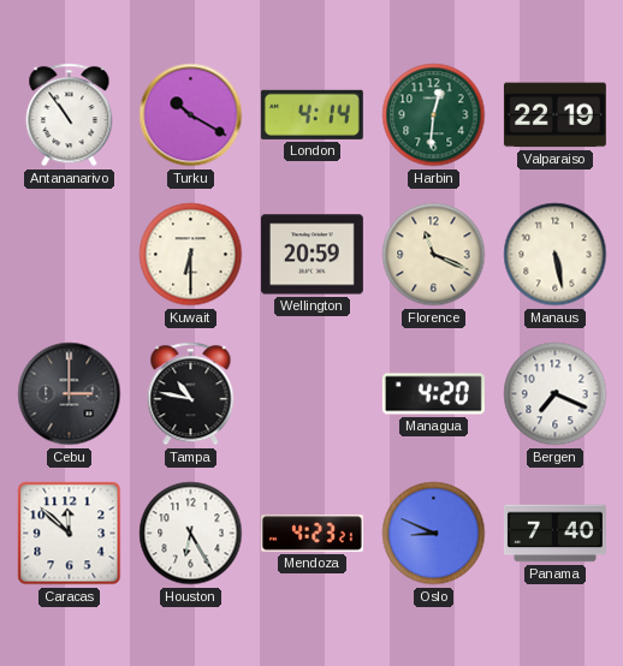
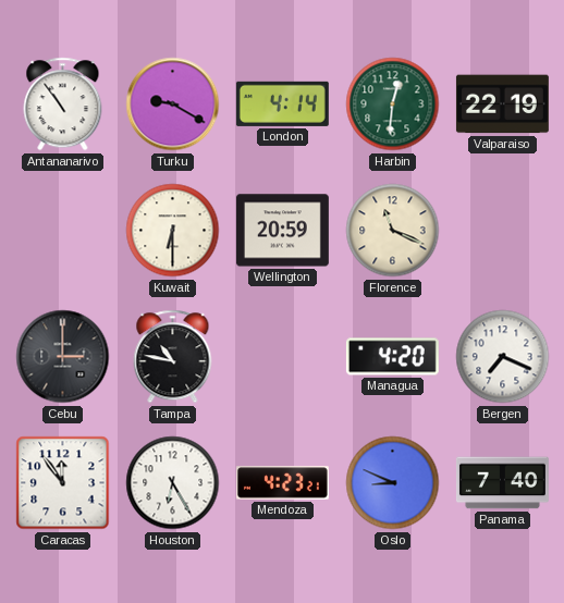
Turku: 10:20 -> 9:20 (173, 104)
Manaus: 5:28 -> none (556, 255)
Caracas: 11:52 -> 11:54 (63, 483)
